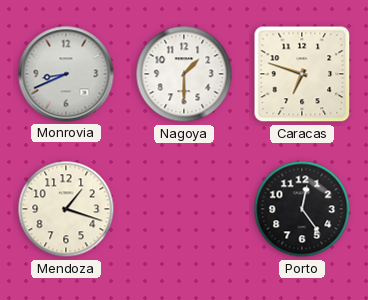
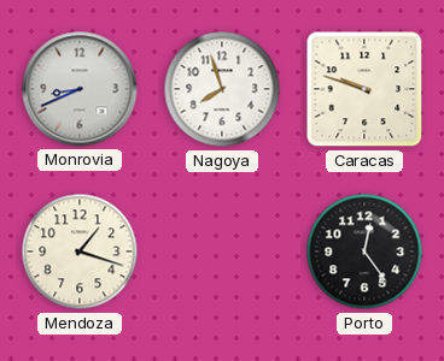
Nagoya: 1:30 -> 7:57 (222, 89)
Caracas: 6:48 -> 9:48 (364, 89)
